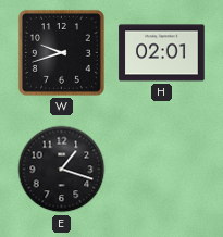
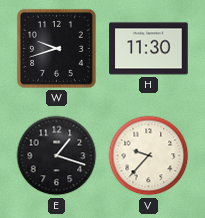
H: 02:01 -> 11:30 (149, 49)
V: none -> 9:37 (149, 156)
